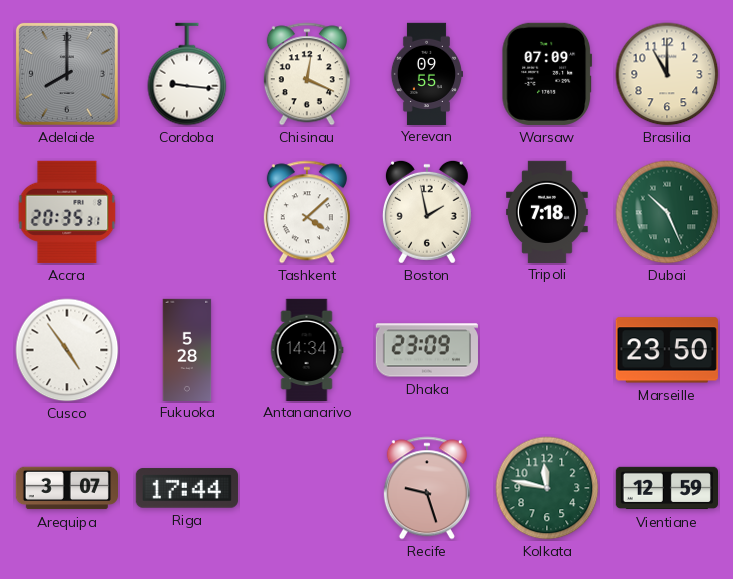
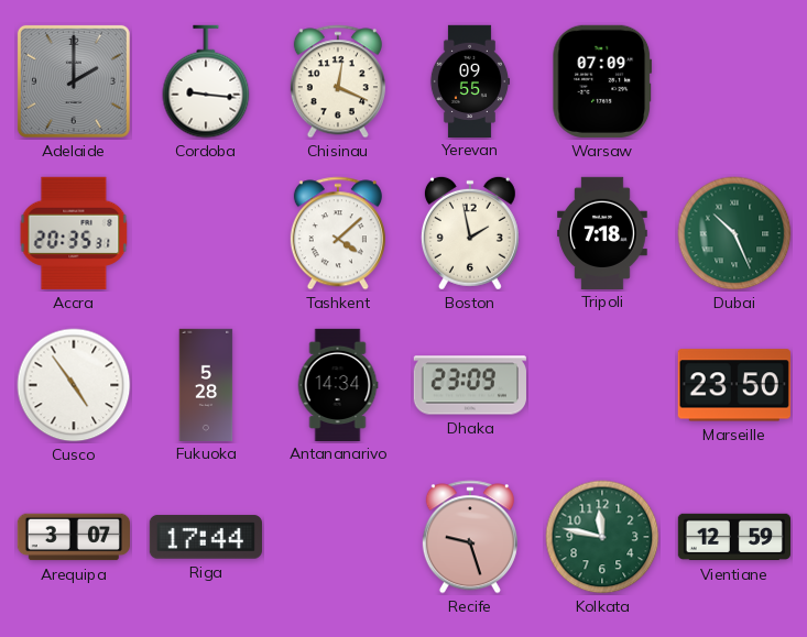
Adelaide: 8:00 -> 2:00 (74, 81)
Brasilia: 11:00 -> none (667, 74)
